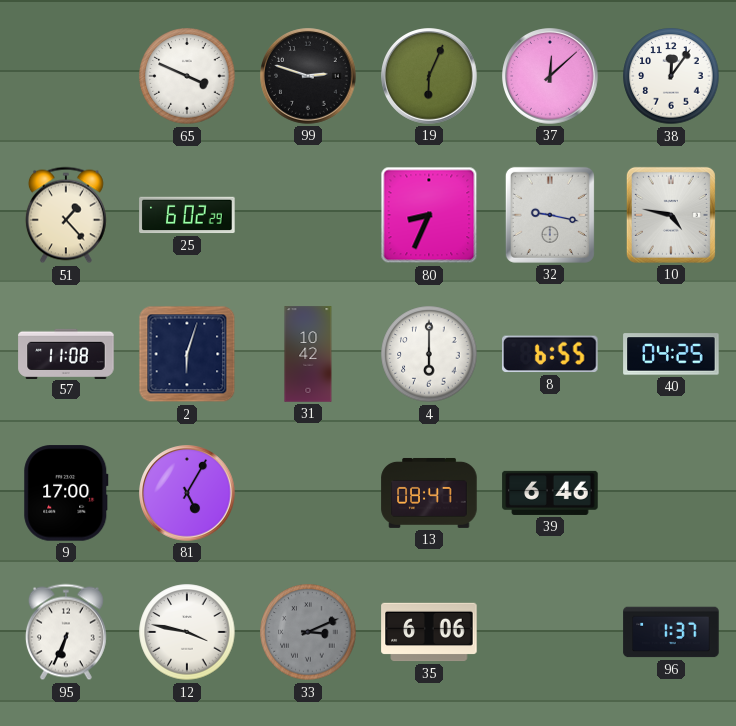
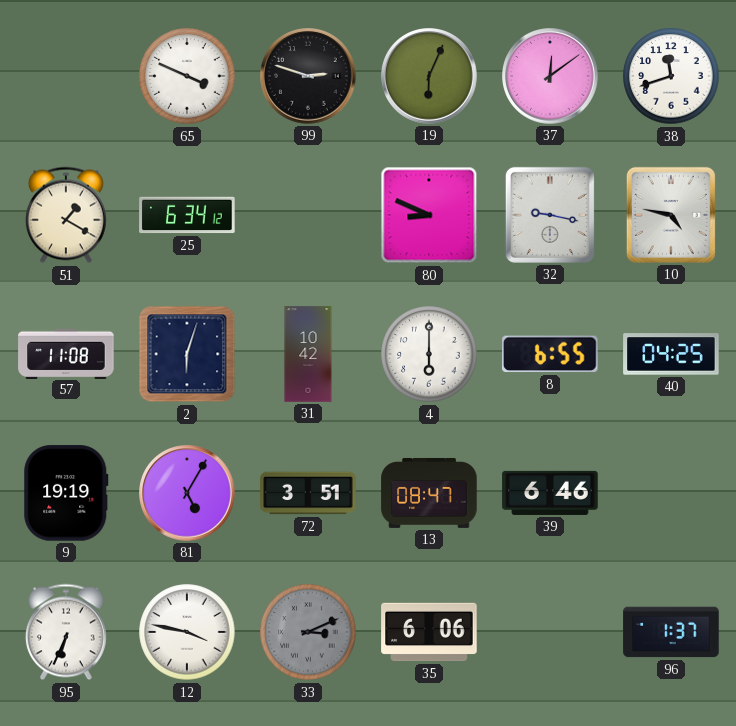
37: 12:08 -> 12:09 (550, 76)
38: 12:06 -> 11:42 (671, 76)
51: 1:23 -> 1:20 (66, 215)
25: 6:02 -> 6:34 (187, 215)
80: 8:34 -> 8:49 (429, 215)
9: 17:00 -> 19:19 (66, 493)
72: none -> 3:51 (308, 493)
